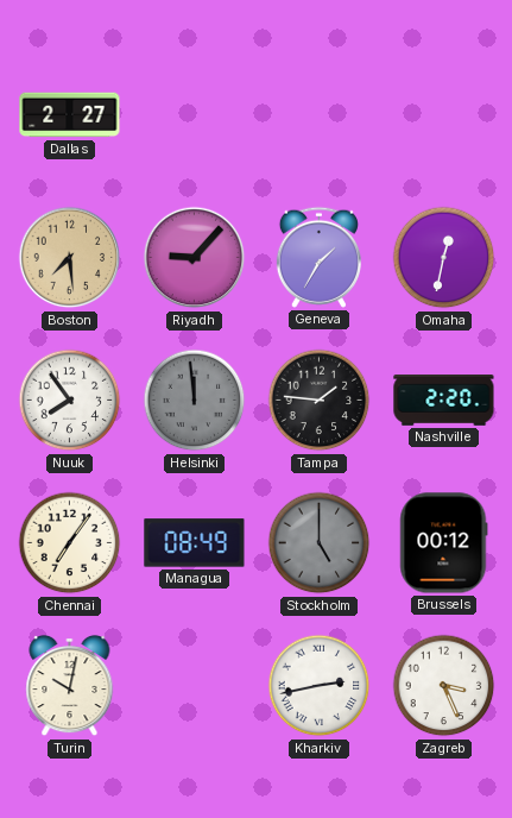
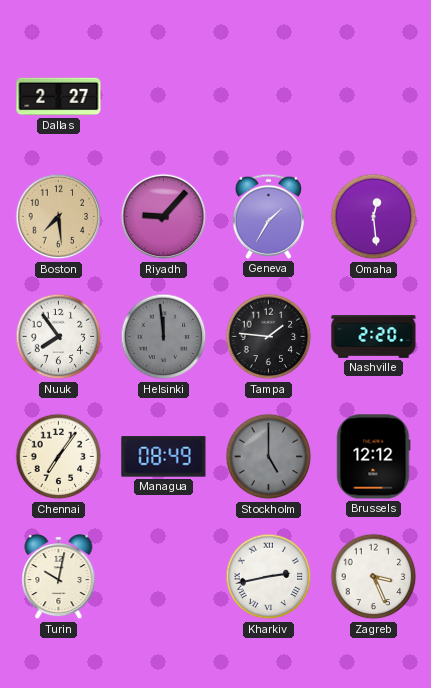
Omaha: 12:32 -> 12:29 (374, 217)
Brussels: 00:12 -> 12:12 (374, 457)
